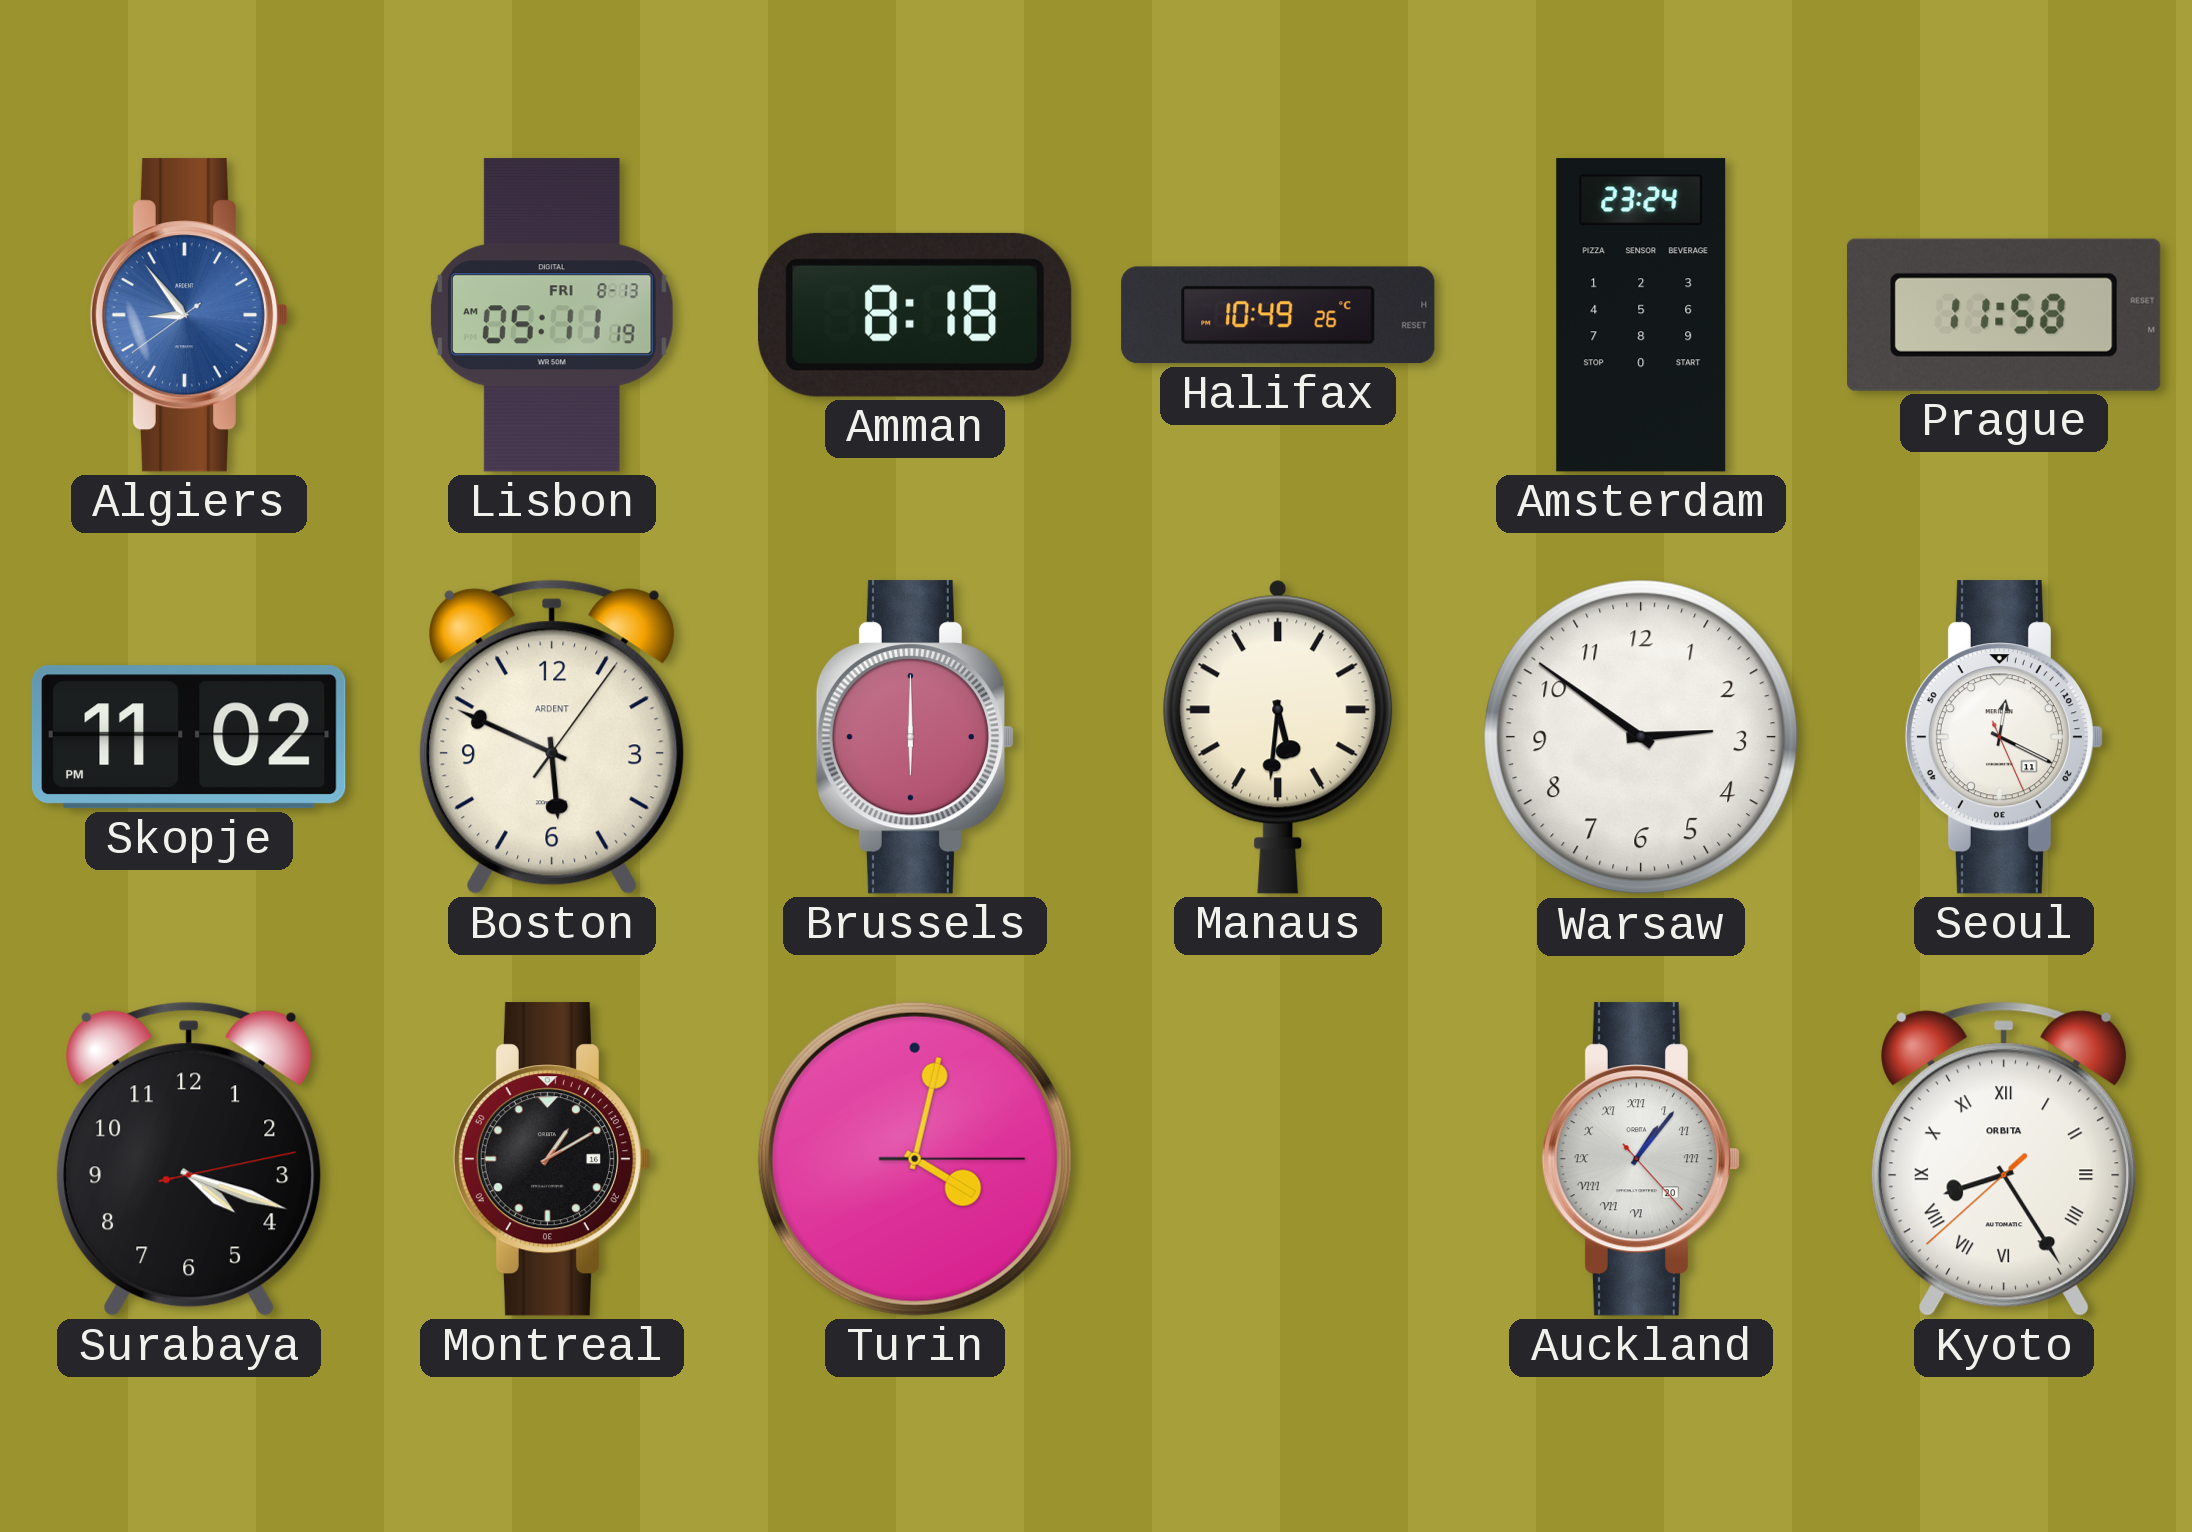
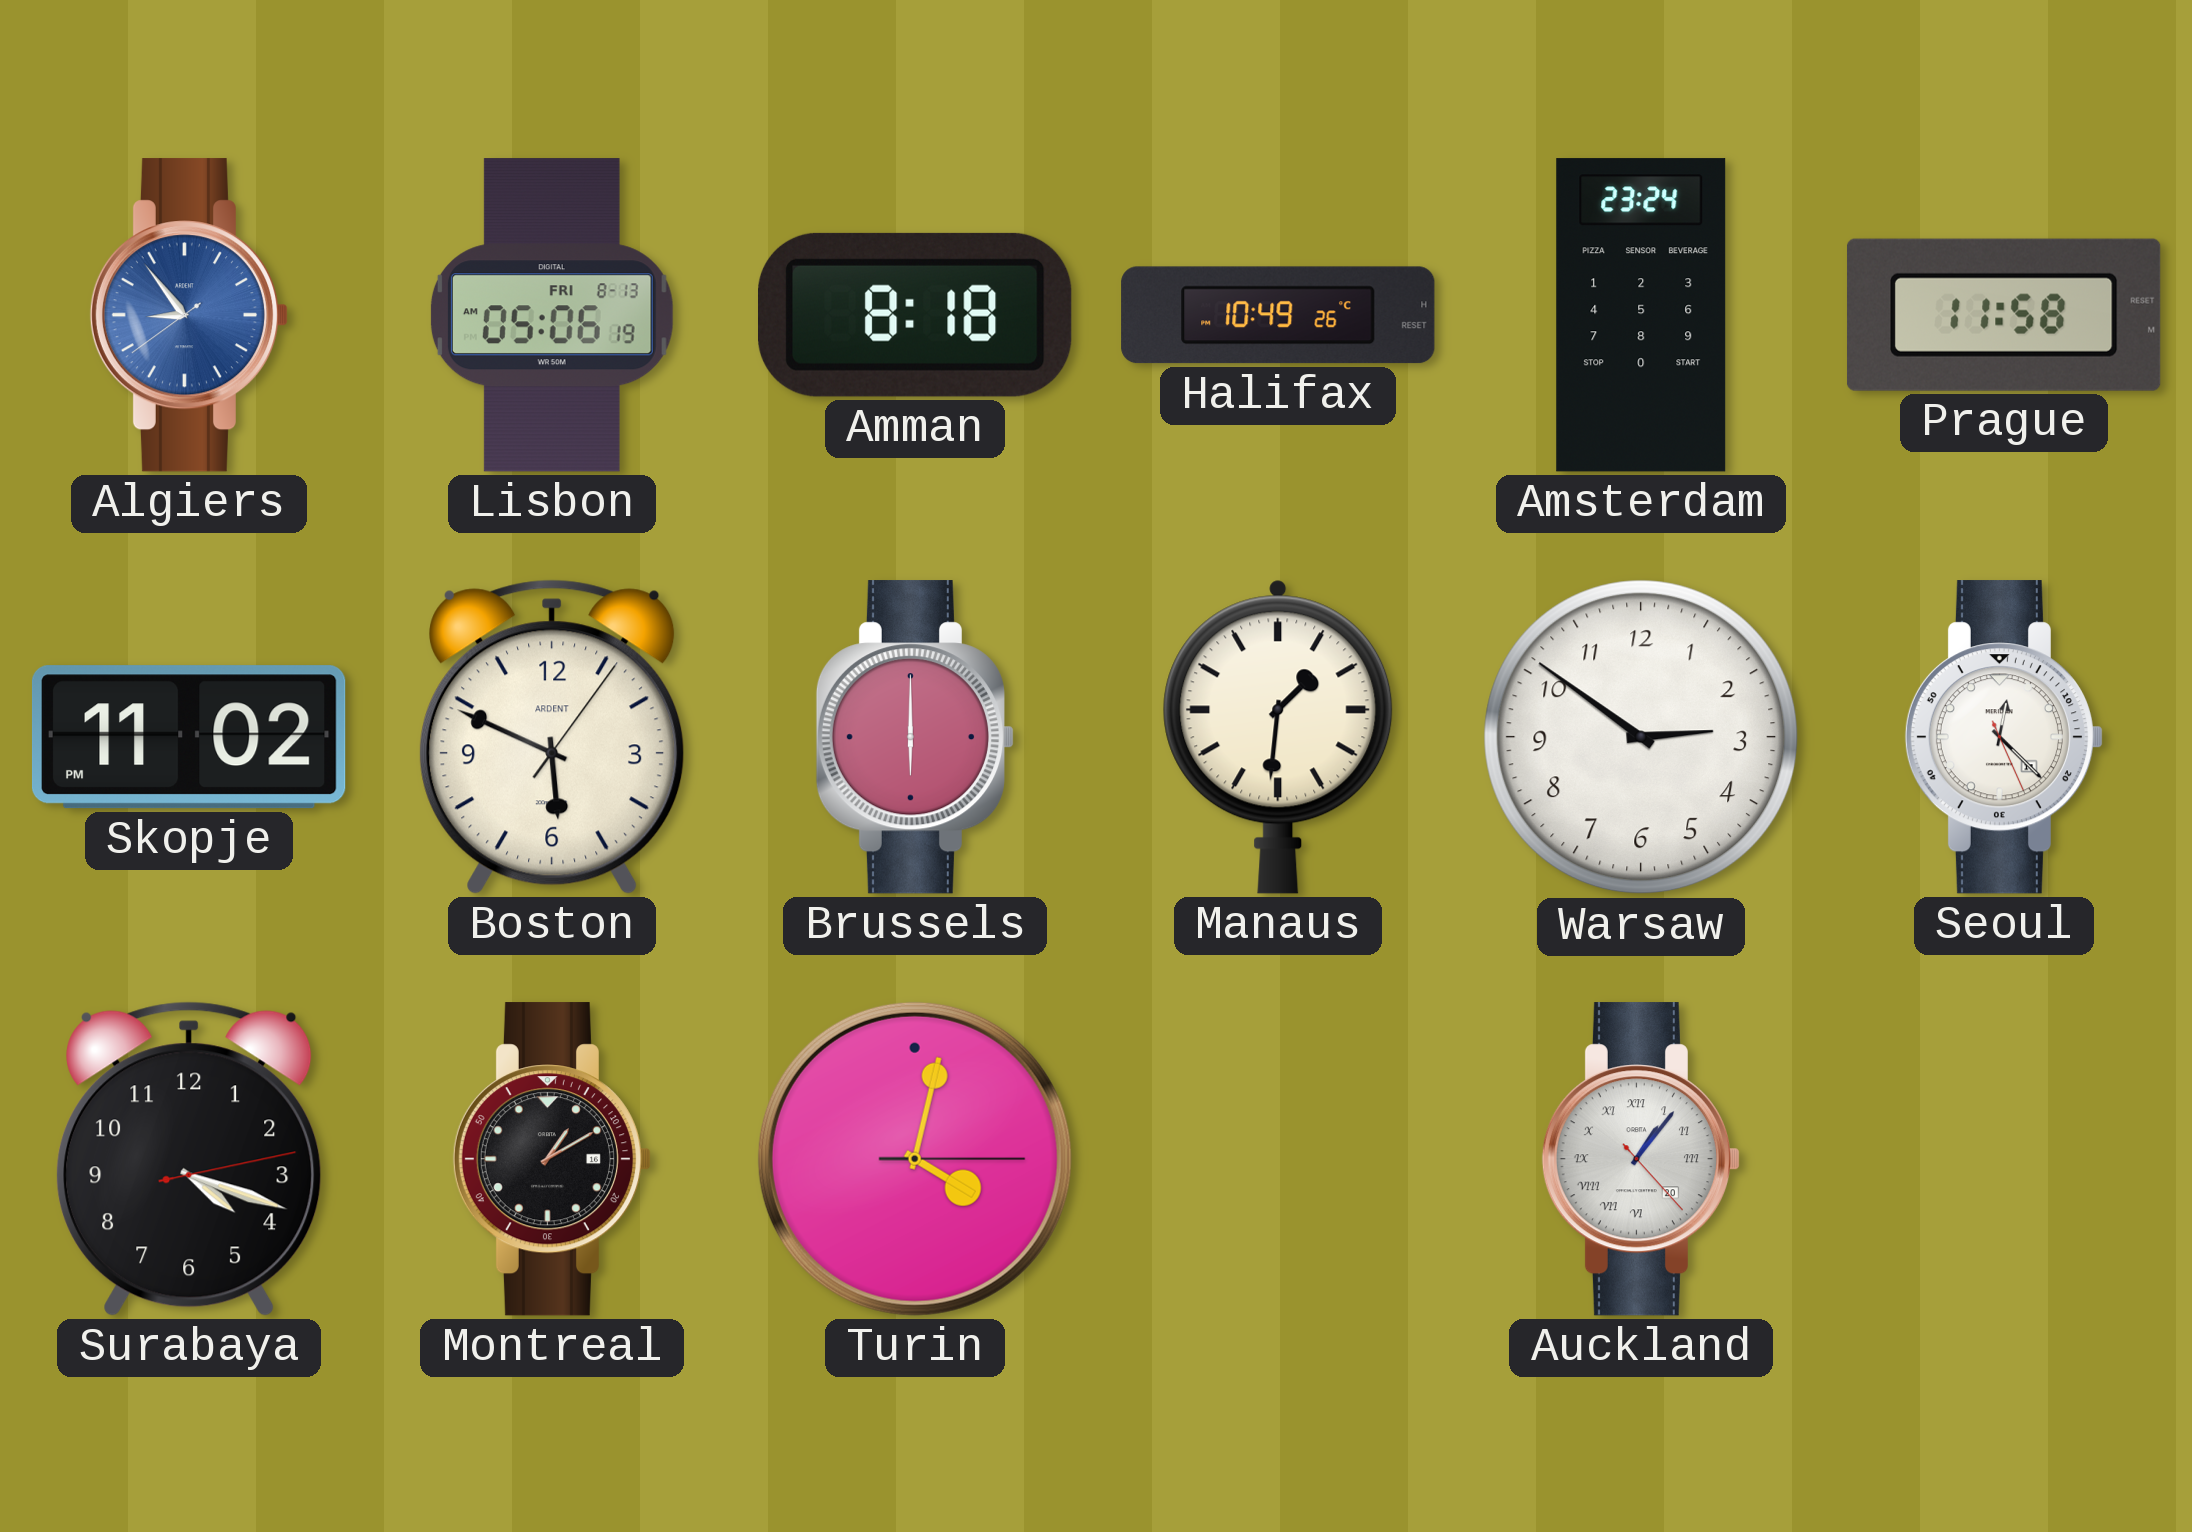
Lisbon: 05:11 -> 05:06 (552, 315)
Manaus: 5:31 -> 1:31 (1278, 737)
Seoul: 12:19 -> 12:22 (2003, 737)
Kyoto: 8:24 -> none (2004, 1159)
